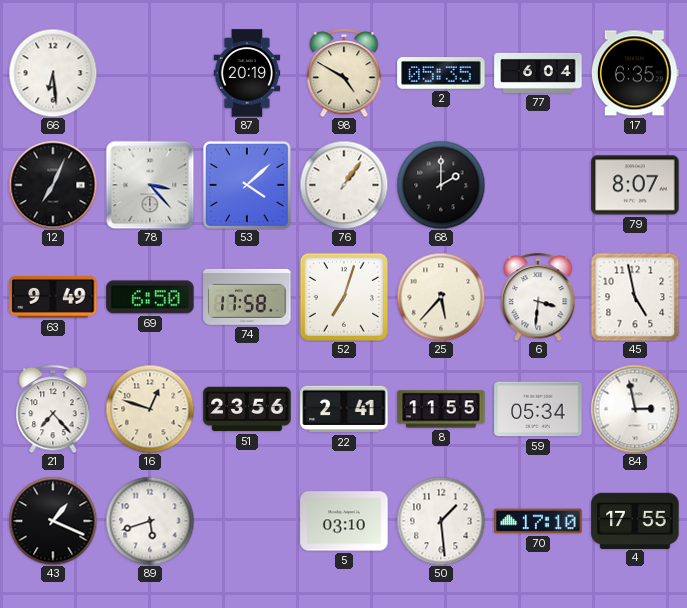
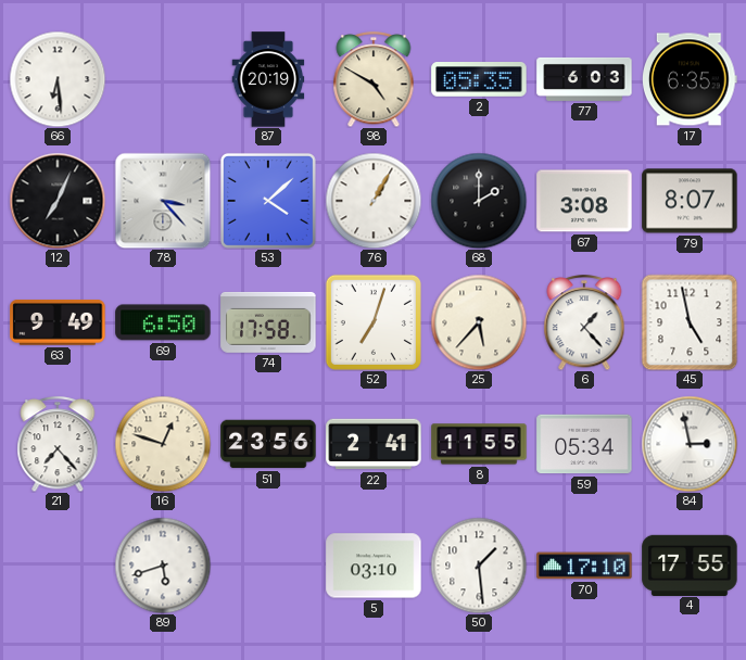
77: 6:04 -> 6:03 (584, 79)
76: 1:06 -> 1:05 (374, 201)
67: none -> 3:08 (584, 201)
6: 3:31 -> 1:23 (584, 322)
43: 1:19 -> none (53, 521)
